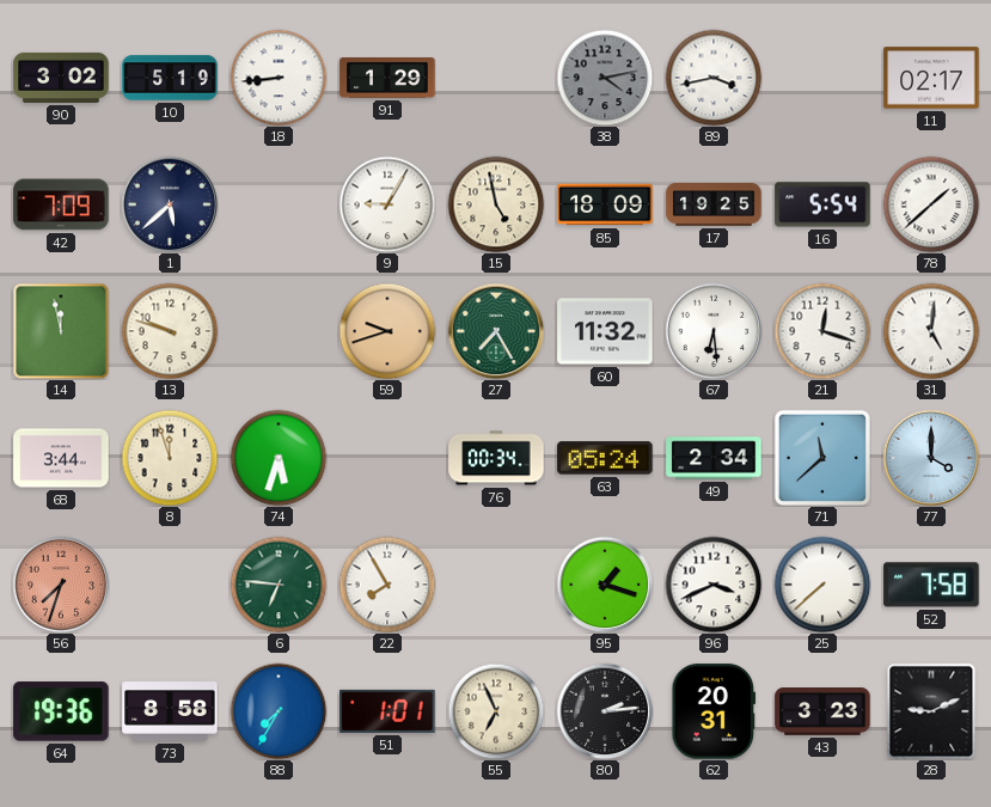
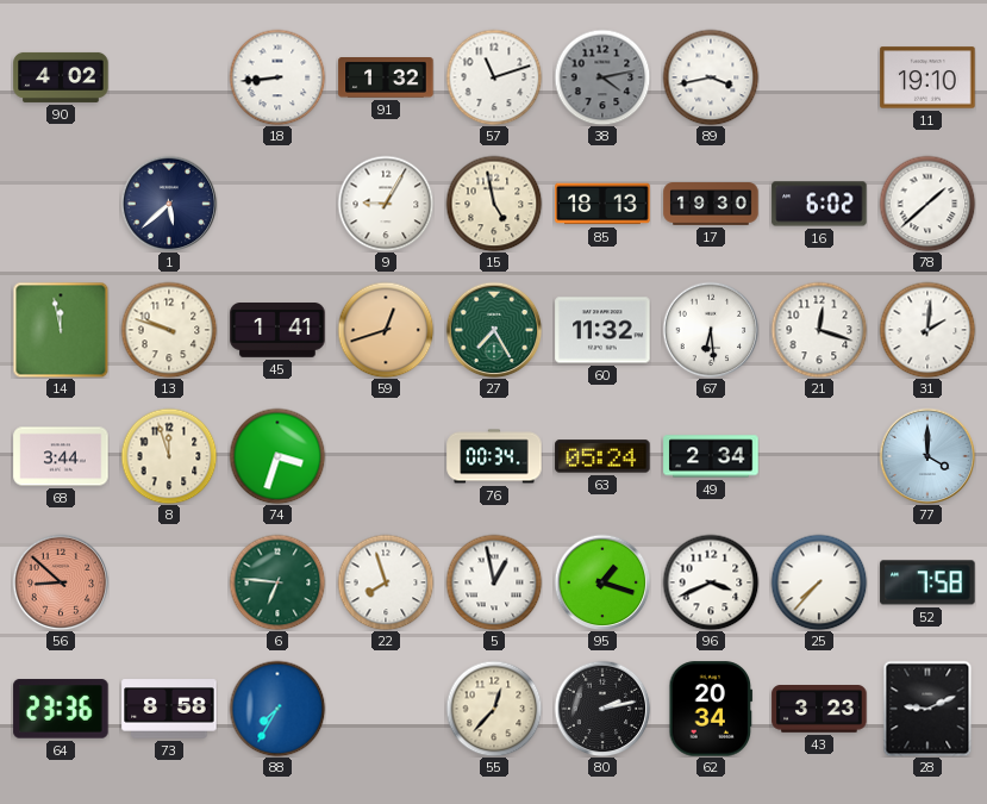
90: 3:02 -> 4:02 (61, 77)
10: 5:19 -> none (170, 78)
91: 1:29 -> 1:32 (386, 79)
57: none -> 11:12 (494, 77)
11: 02:17 -> 19:10 (927, 77)
42: 7:09 -> none (61, 204)
85: 18:09 -> 18:13 (602, 204)
17: 19:25 -> 19:30 (711, 205)
16: 5:54 -> 6:02 (819, 204)
45: none -> 1:41 (277, 331)
59: 9:42 -> 12:42 (386, 330)
31: 5:01 -> 2:01 (927, 330)
74: 5:33 -> 3:33 (277, 456)
71: 11:38 -> none (822, 458)
56: 7:33 -> 8:52 (61, 582)
22: 7:55 -> 7:57 (386, 582)
5: none -> 12:58 (494, 582)
25: 7:38 -> 7:37 (819, 582)
64: 19:36 -> 23:36 (61, 709)
51: 1:01 -> none (387, 711)
55: 6:56 -> 12:37 (494, 709)
80: 2:14 -> 2:13 (602, 709)
62: 20:31 -> 20:34 (711, 709)
